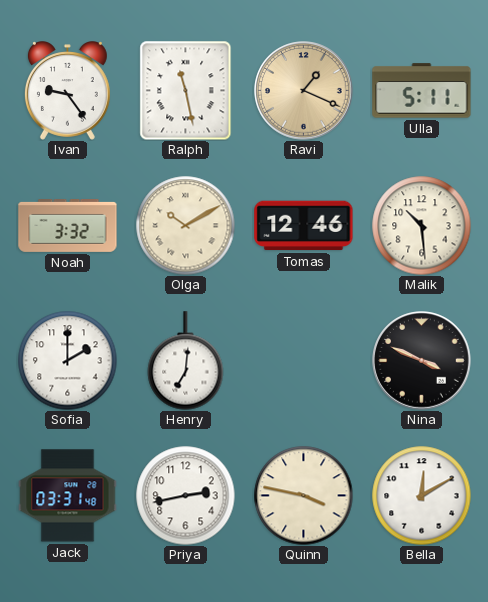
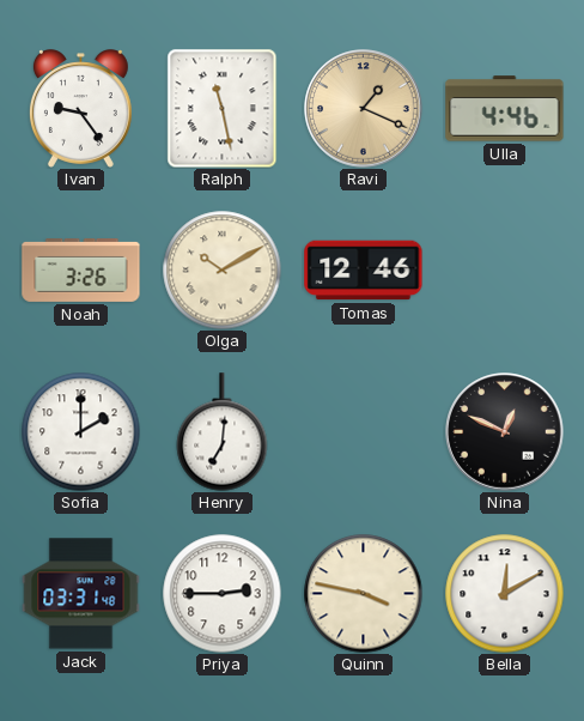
Ulla: 5:11 -> 4:46 (505, 109)
Noah: 3:32 -> 3:26 (81, 271)
Malik: 10:29 -> none (422, 226)
Nina: 3:49 -> 12:49 (505, 432)
Priya: 2:43 -> 2:45 (223, 594)
